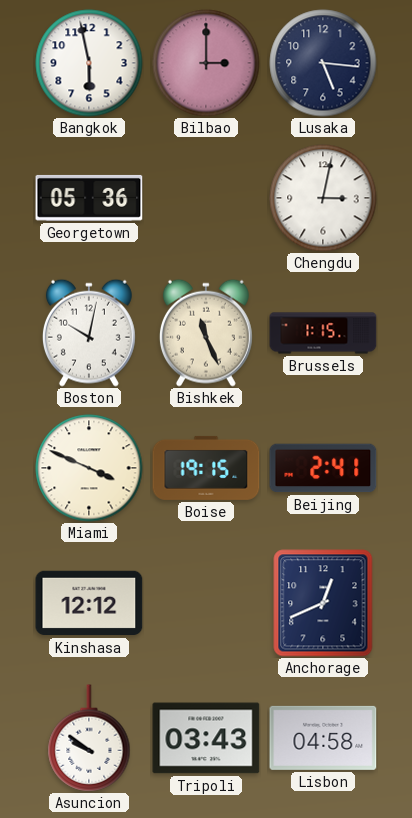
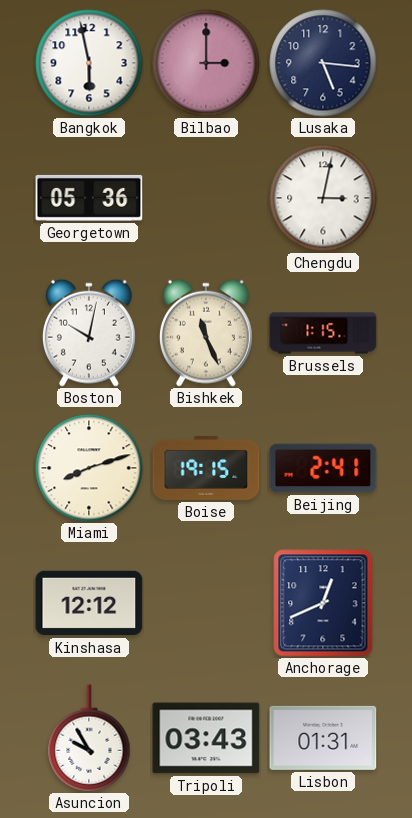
Miami: 3:49 -> 8:12 (89, 468)
Asuncion: 9:51 -> 9:55 (89, 738)
Lisbon: 04:58 -> 01:31 (323, 738)
